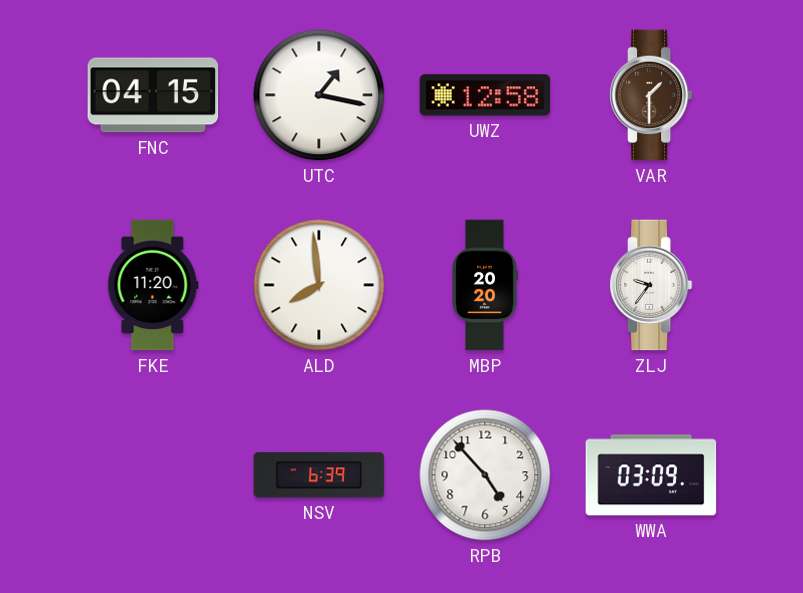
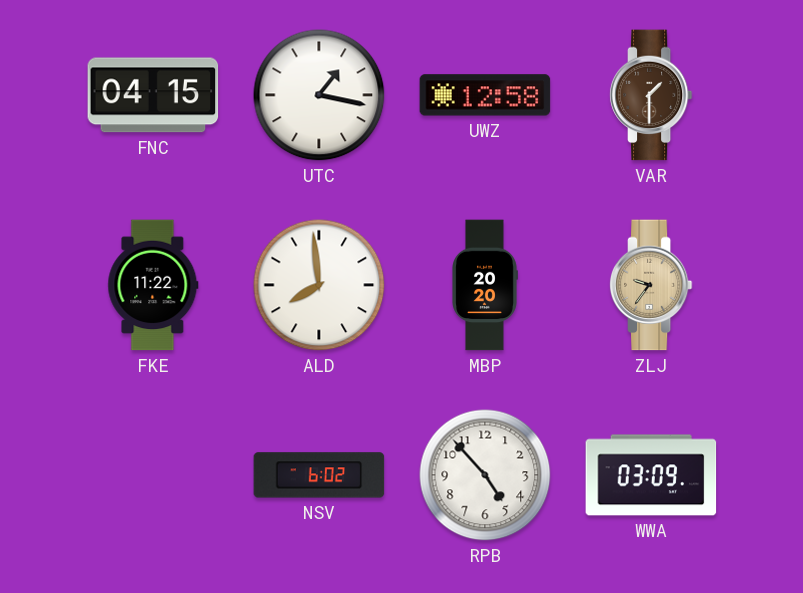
FKE: 11:20 -> 11:22 (153, 285)
ZLJ dial: white -> champagne (651, 285)
NSV: 6:39 -> 6:02 (319, 475)
